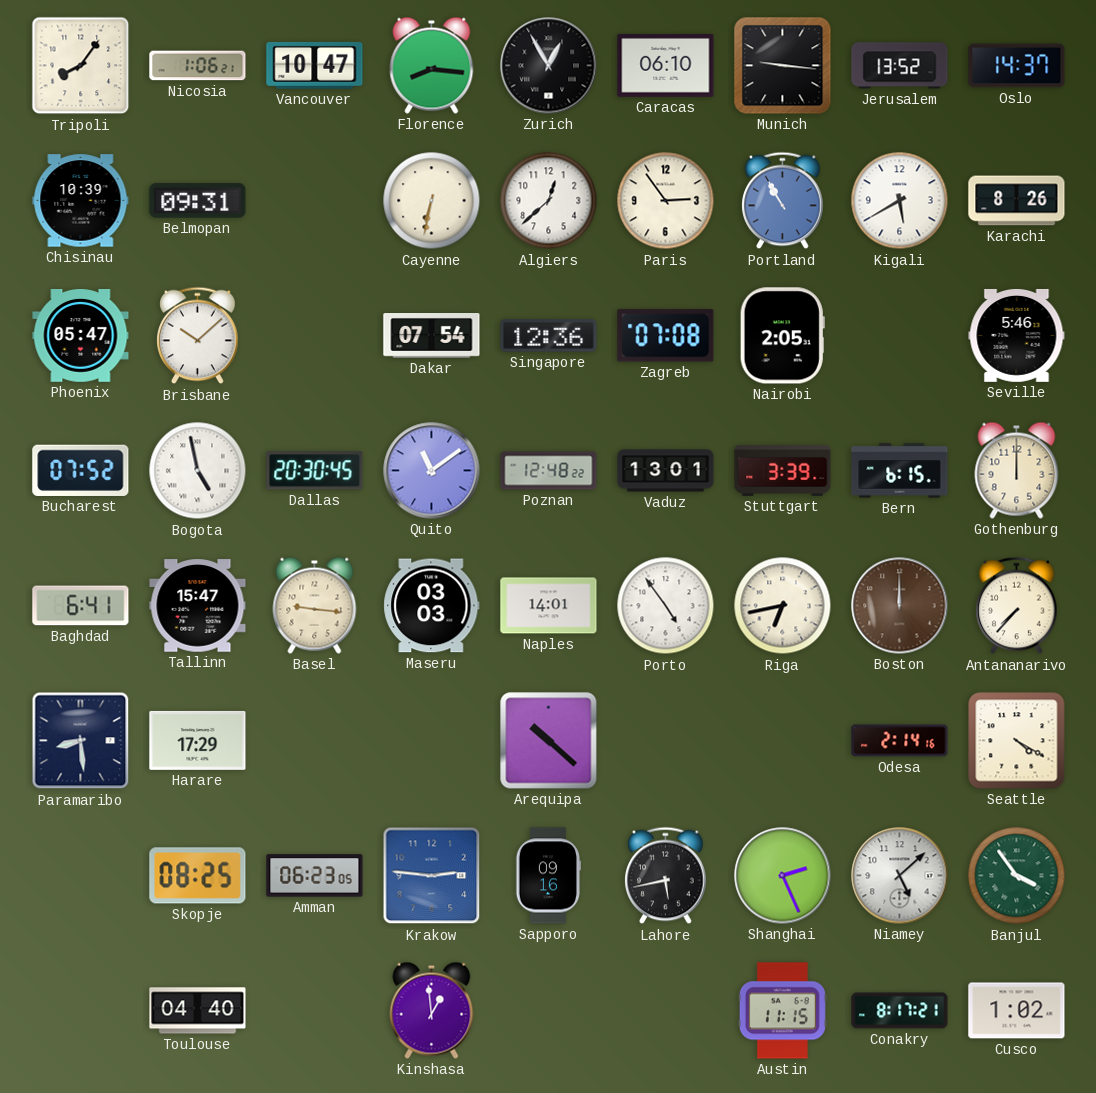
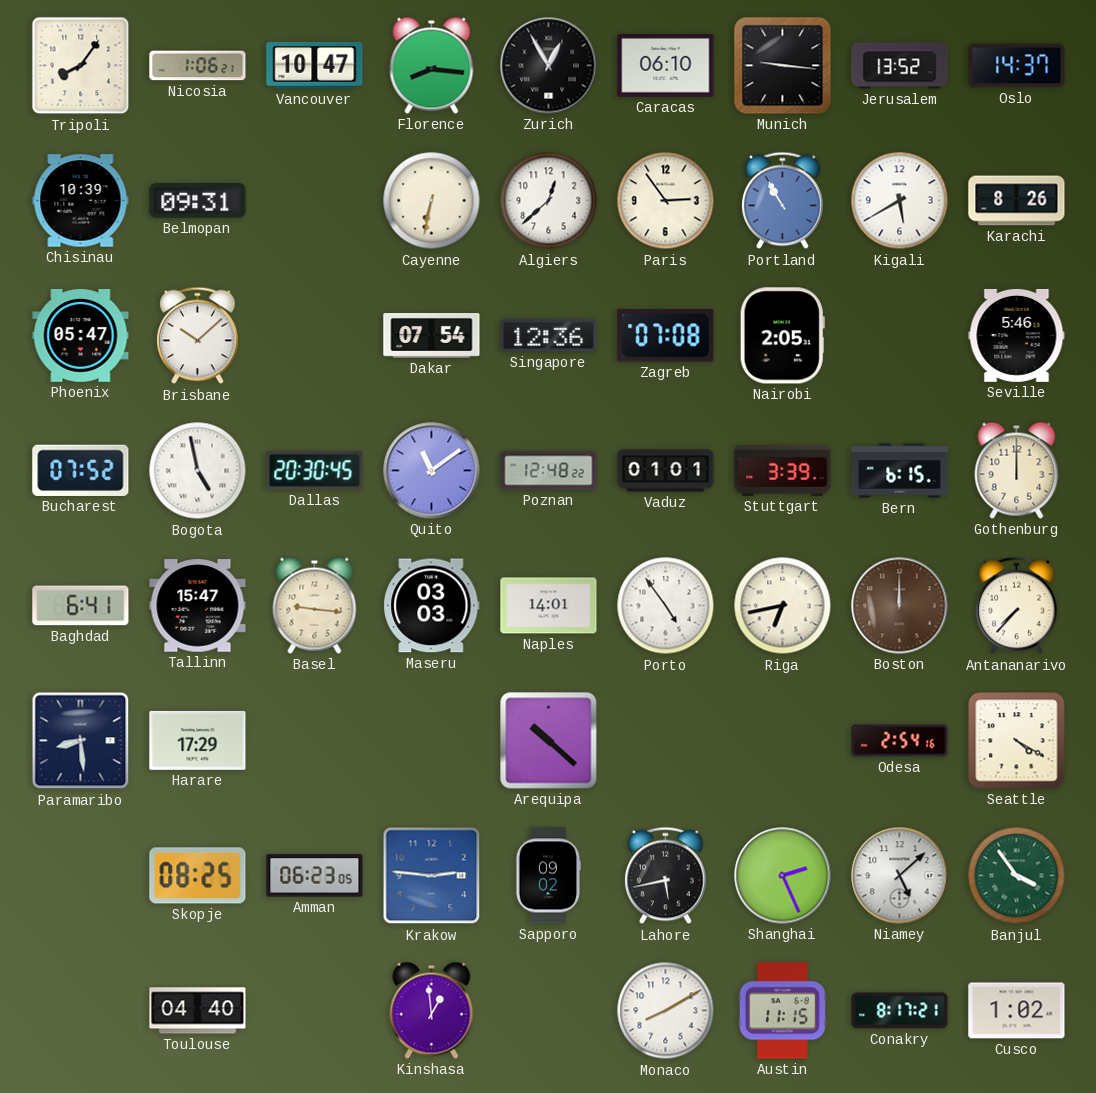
Vaduz: 13:01 -> 01:01 (666, 471)
Odesa: 2:14 -> 2:54 (900, 741)
Sapporo: 09:16 -> 09:02 (547, 876)
Monaco: none -> 8:10 (666, 1011)
